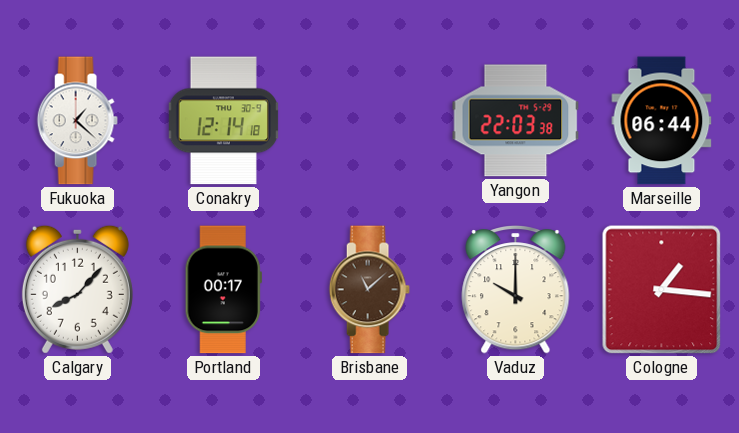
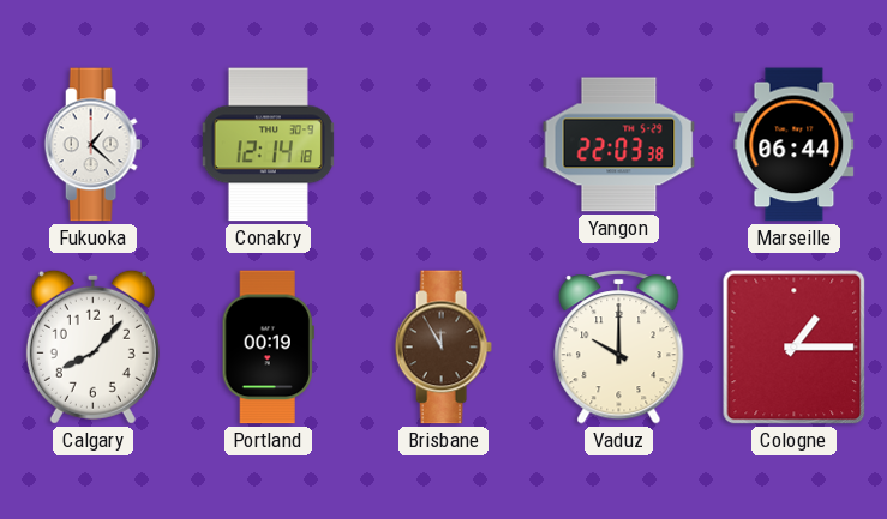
Portland: 00:17 -> 00:19 (268, 348)
Brisbane: 11:08 -> 11:55 (443, 348)
Cologne: 1:16 -> 1:15 (795, 348)
